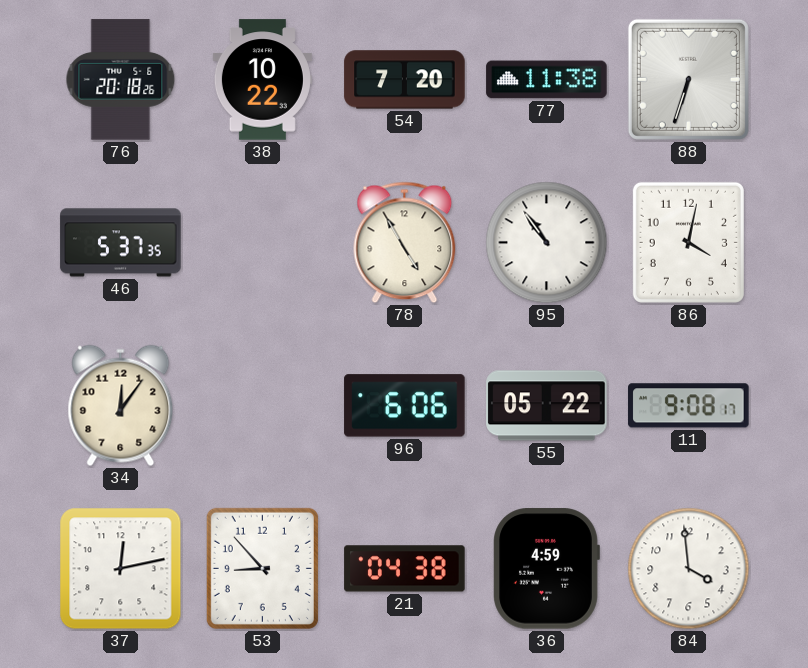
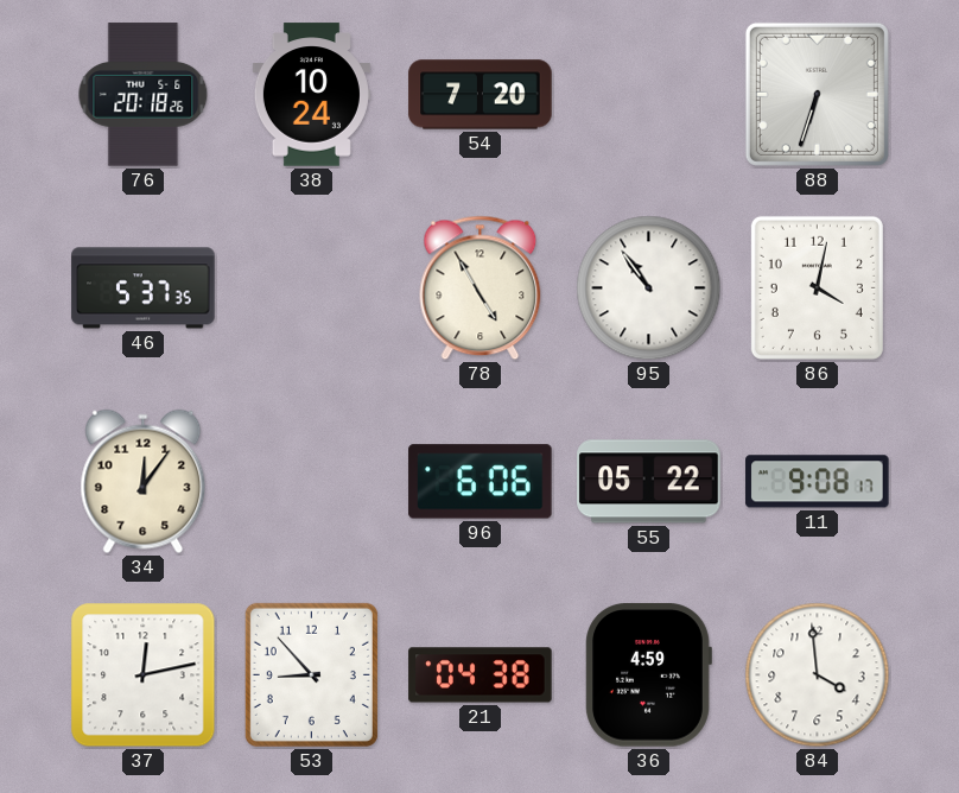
38: 10:22 -> 10:24 (311, 95)
77: 11:38 -> none (547, 80)
